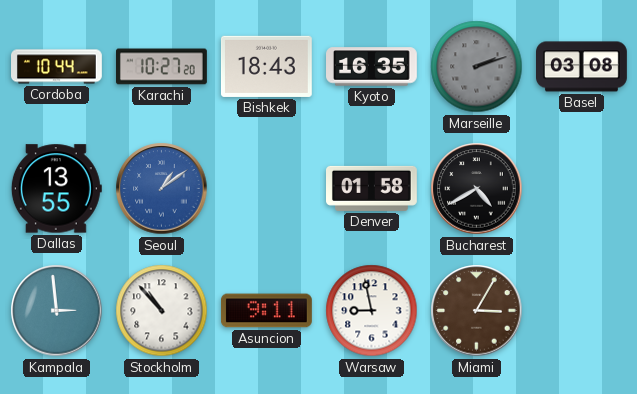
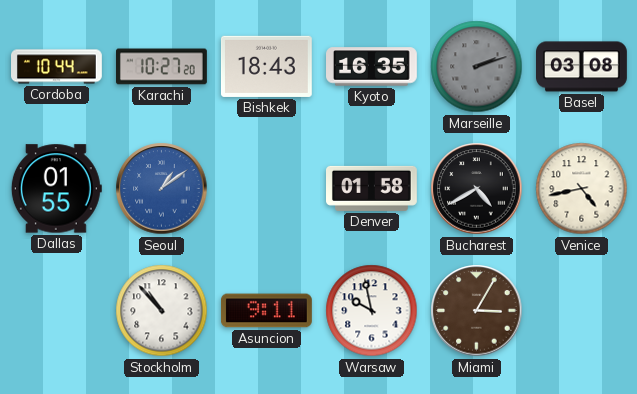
Dallas: 13:55 -> 01:55 (56, 189)
Venice: none -> 4:43 (582, 189)
Kampala: 2:59 -> none (57, 311)
Warsaw: 8:58 -> 9:58 (372, 311)
